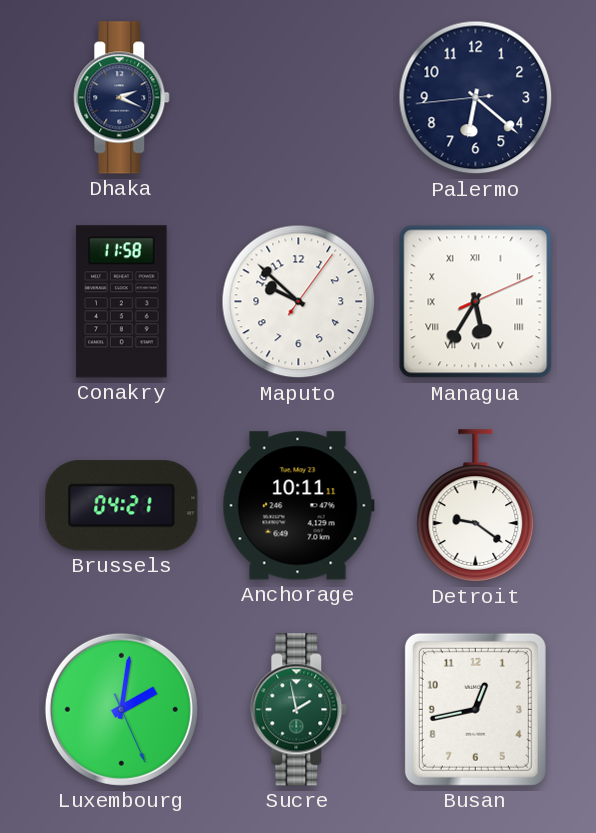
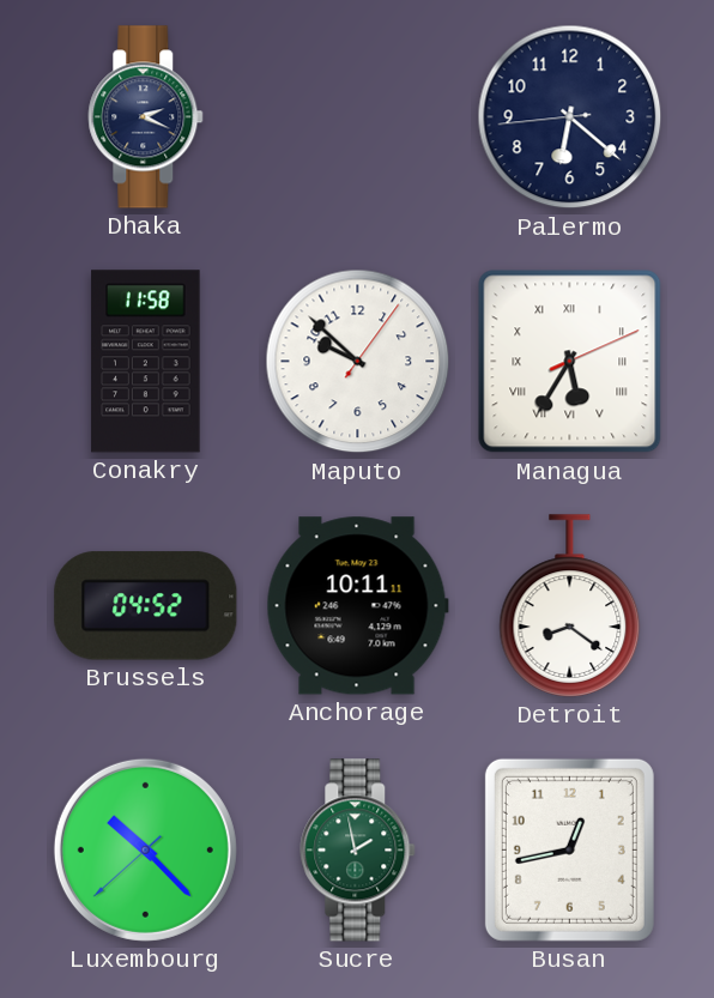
Brussels: 04:21 -> 04:52 (146, 606)
Detroit: 9:21 -> 8:21 (570, 606)
Luxembourg: 2:01 -> 10:22 (145, 849)
